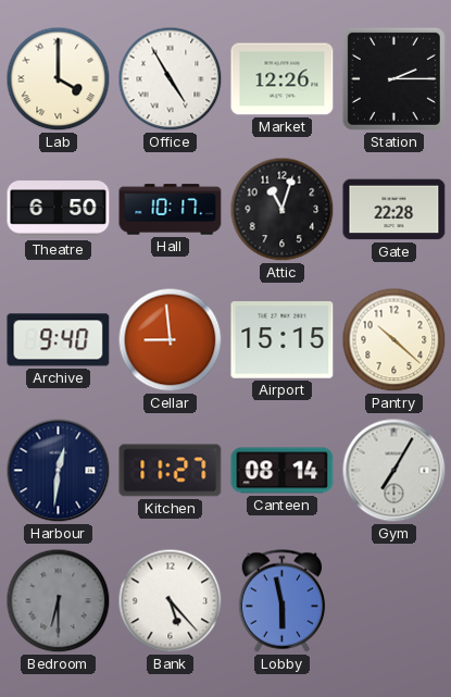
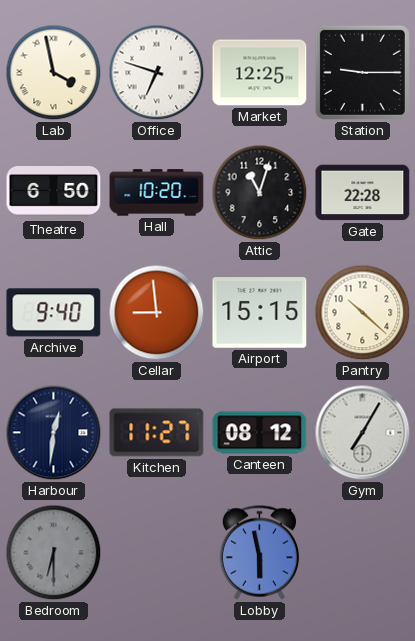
Lab: 4:00 -> 3:58 (54, 73)
Office: 4:55 -> 6:48 (157, 73)
Market: 12:26 -> 12:25 (260, 73)
Station: 2:15 -> 9:15 (362, 72)
Hall: 10:17 -> 10:20 (157, 193)
Canteen: 08:14 -> 08:12 (260, 433)
Bank: 5:23 -> none (171, 601)
